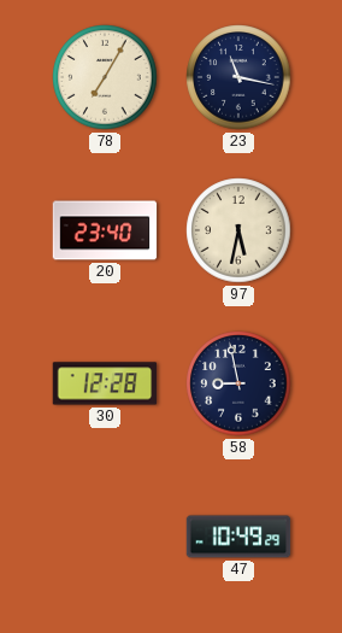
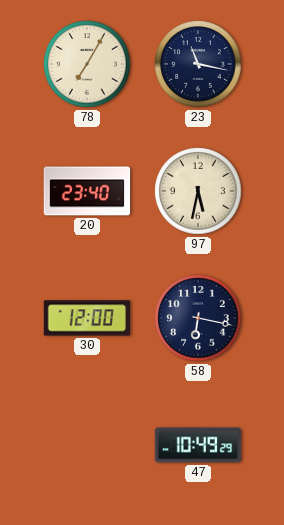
30: 12:28 -> 12:00 (87, 318)
58: 8:58 -> 6:17 (198, 318)
